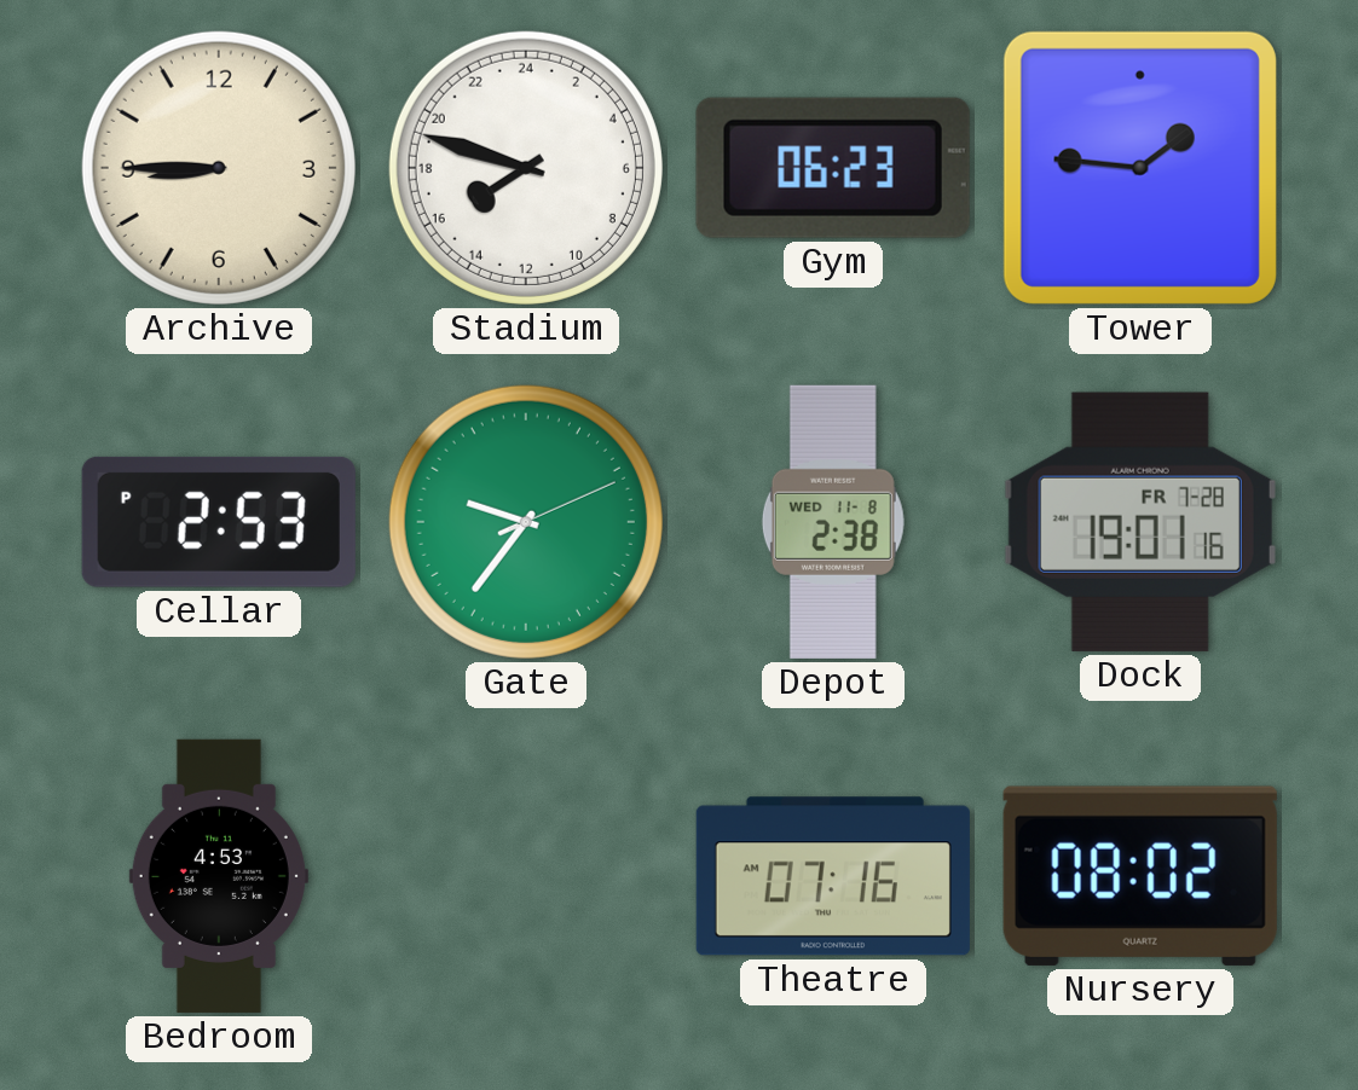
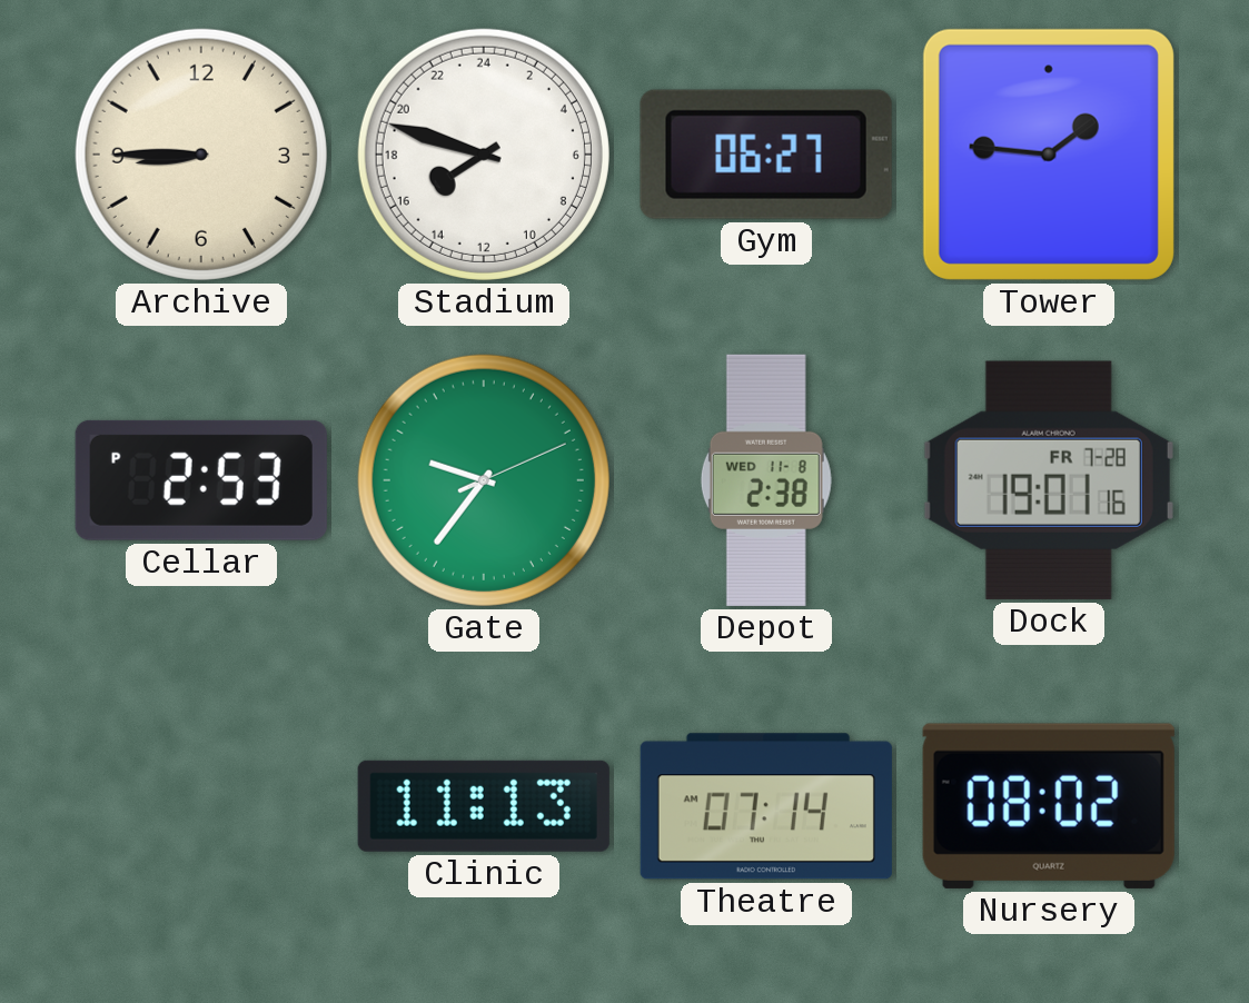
Gym: 06:23 -> 06:27 (766, 155)
Bedroom: 4:53 -> none (219, 876)
Clinic: none -> 11:13 (484, 806)
Theatre: 07:16 -> 07:14 (766, 806)
